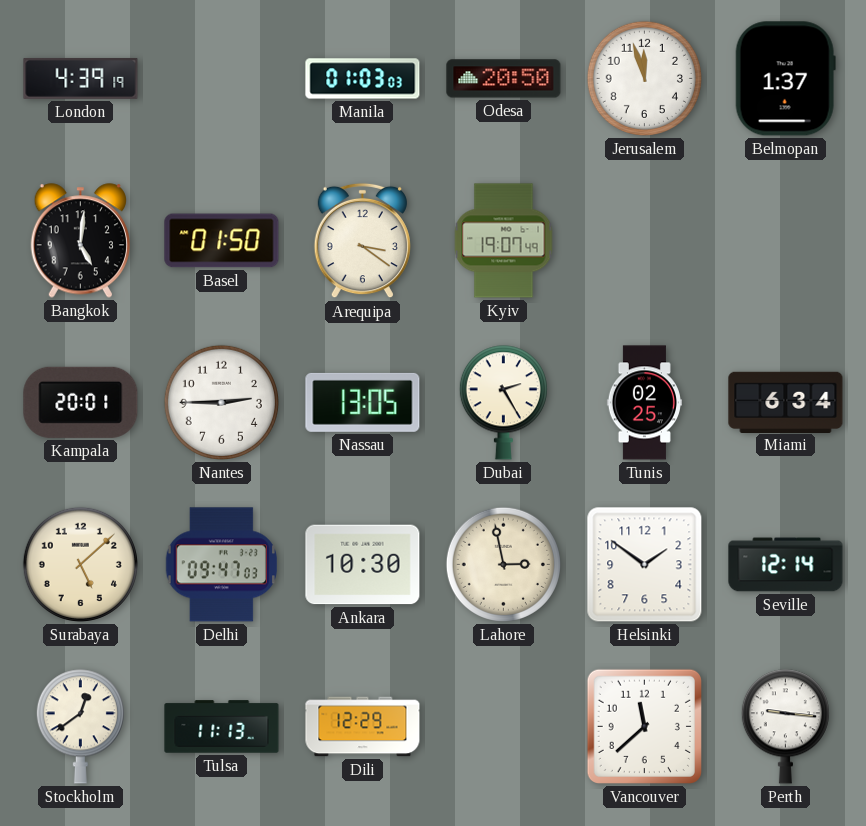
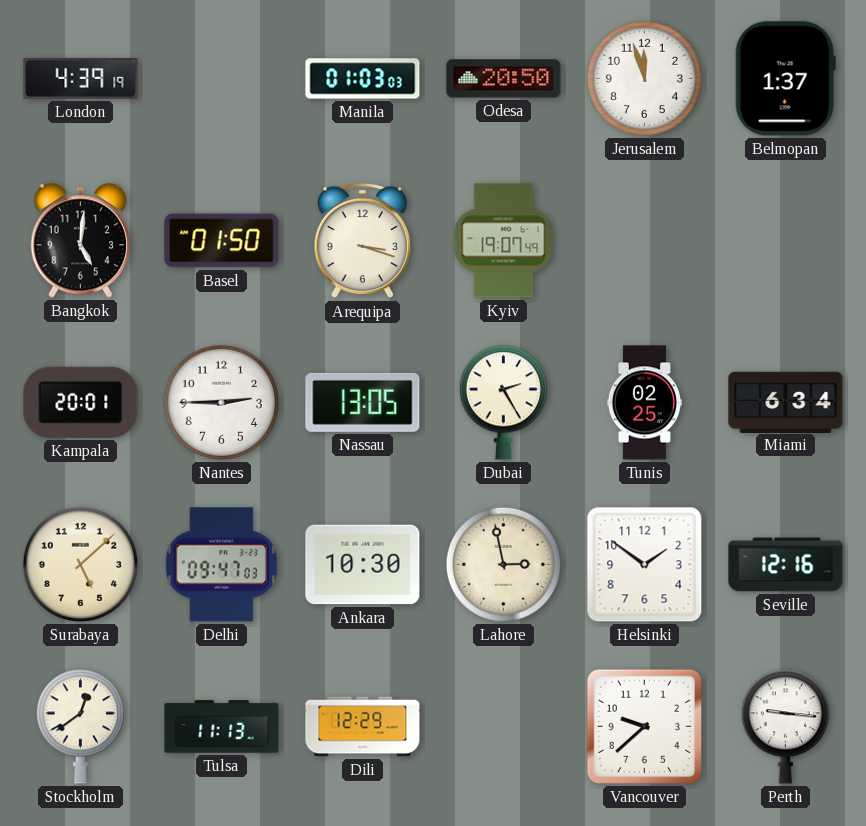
Arequipa: 3:21 -> 3:18 (362, 241)
Seville: 12:14 -> 12:16 (786, 565)
Vancouver: 11:38 -> 9:38 (644, 726)
